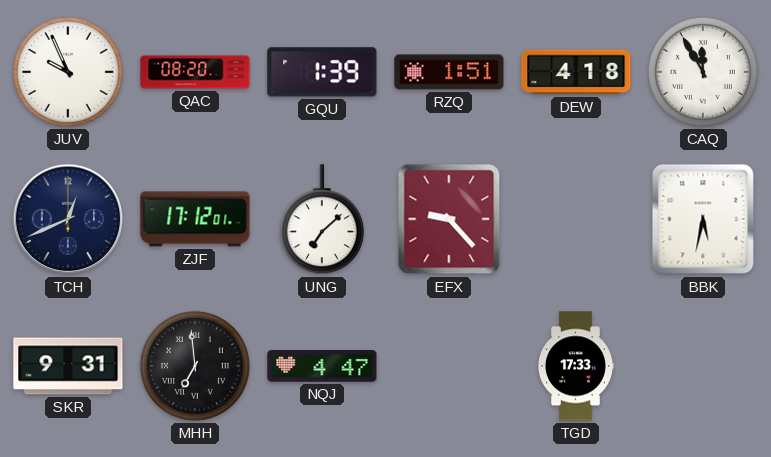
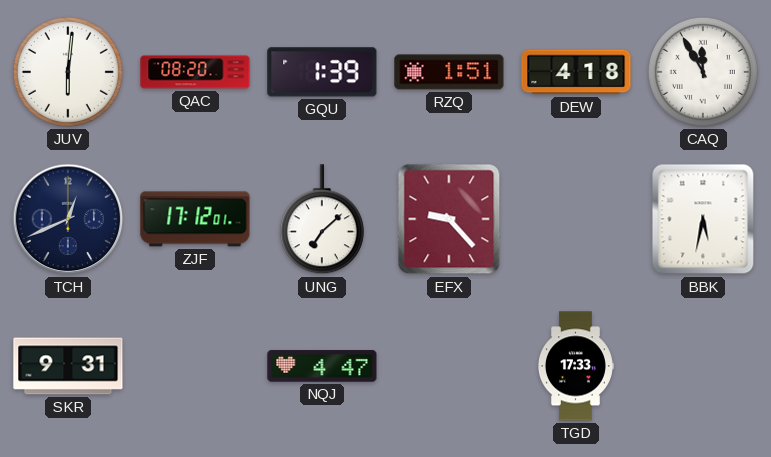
JUV: 9:56 -> 6:01 (68, 72)
MHH: 6:59 -> none (195, 366)
